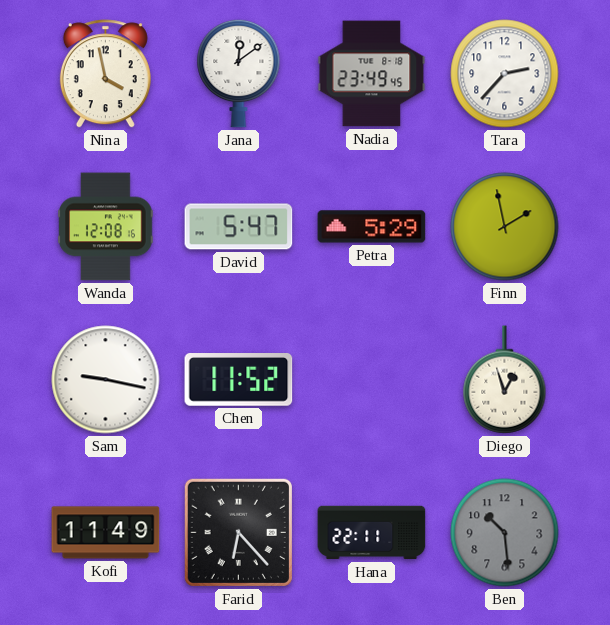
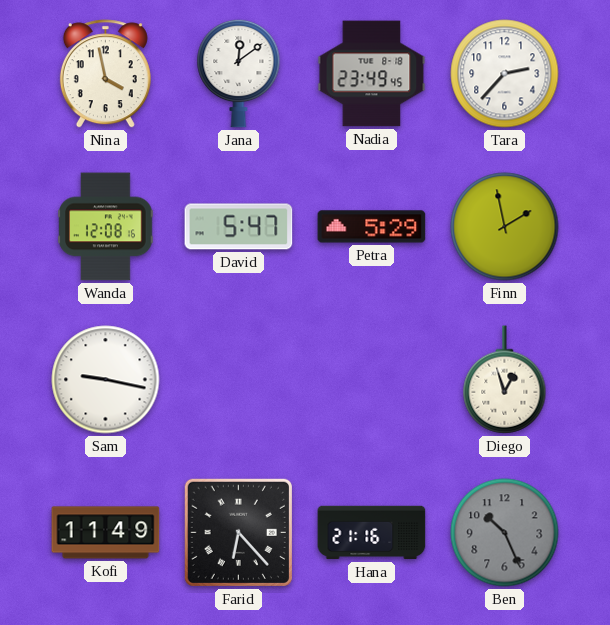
Chen: 11:52 -> none (239, 380)
Hana: 22:11 -> 21:16 (372, 533)
Ben: 10:29 -> 10:26 (505, 533)
